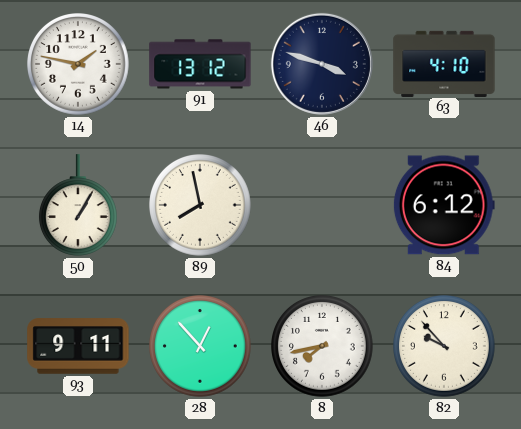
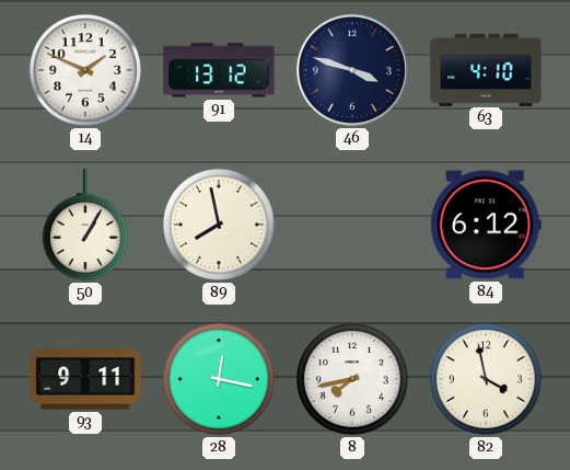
14: 1:47 -> 1:49 (86, 71)
28: 12:53 -> 12:17 (220, 380)
82: 9:53 -> 3:58 (487, 380)
